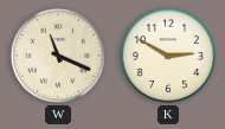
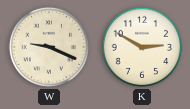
W: 11:19 -> 9:19 (49, 47)
